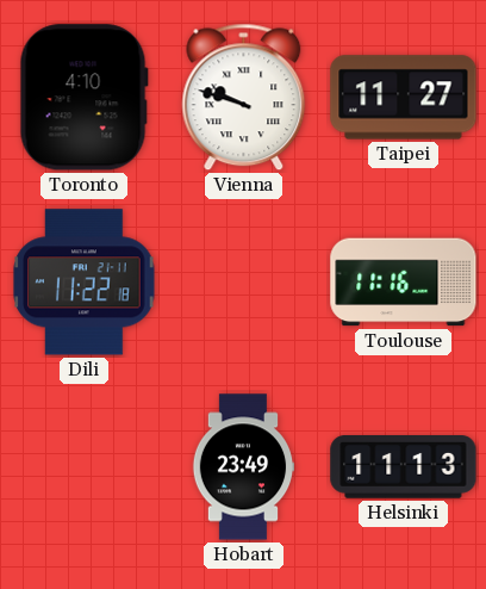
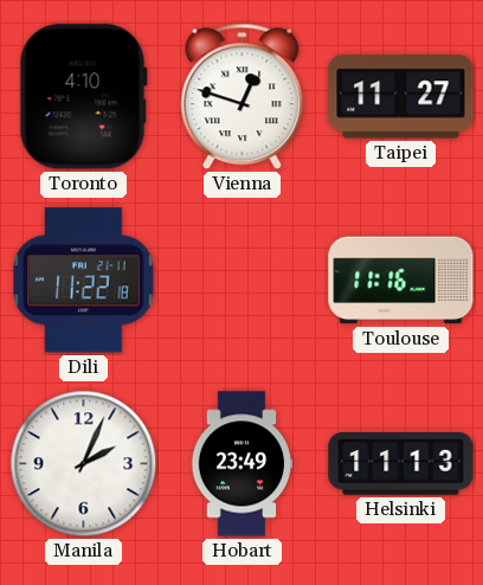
Vienna: 9:48 -> 12:48 (243, 97)
Manila: none -> 2:04 (84, 464)
